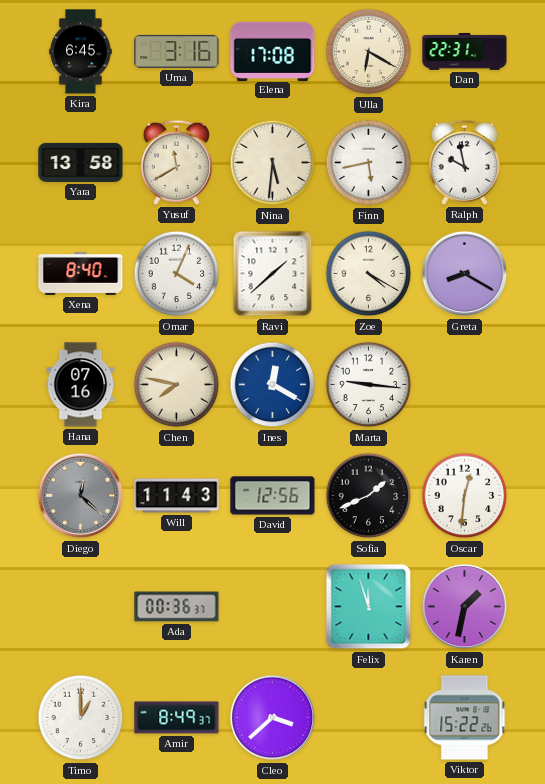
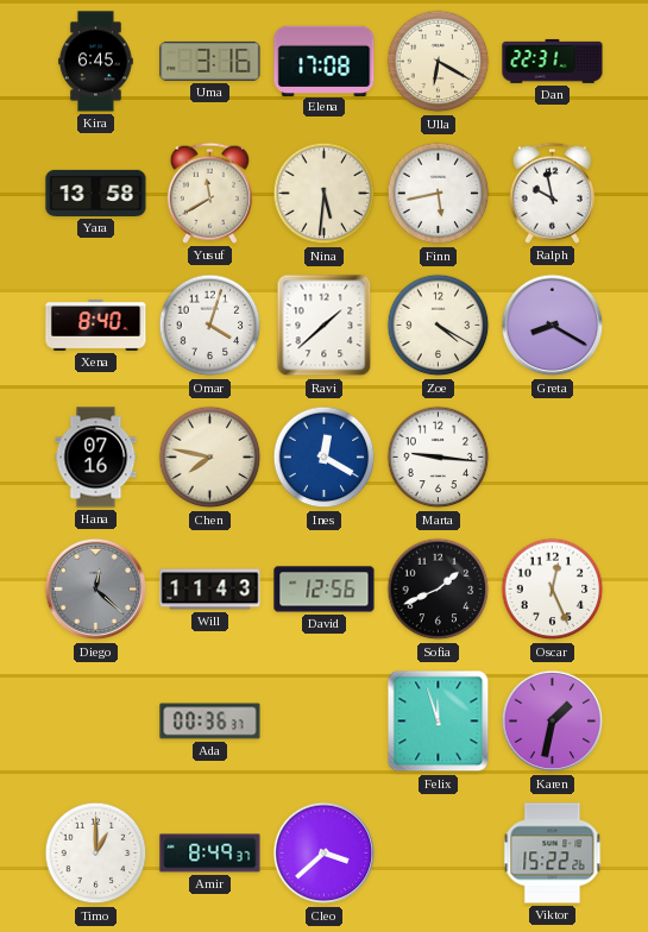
Omar: 4:04 -> 4:03 (210, 326)
Oscar: 12:31 -> 12:26 (553, 590)
